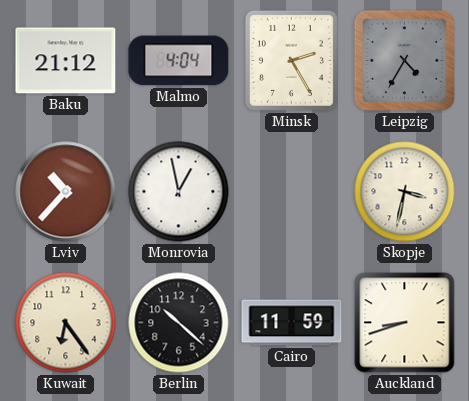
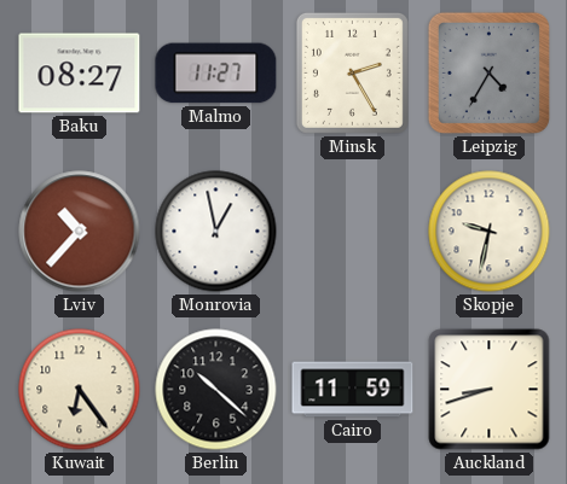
Baku: 21:12 -> 08:27 (80, 74)
Malmo: 4:04 -> 11:27 (216, 74)
Skopje: 3:32 -> 9:32 (490, 232)
